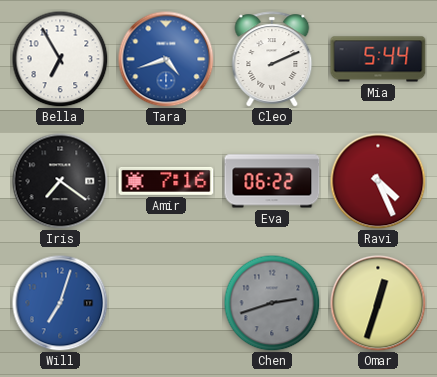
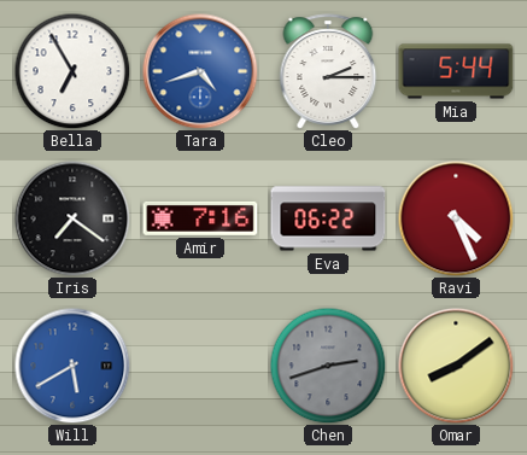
Cleo: 2:11 -> 2:15 (328, 71)
Will: 7:03 -> 5:40 (72, 366)
Omar: 12:33 -> 8:09 (456, 366)
